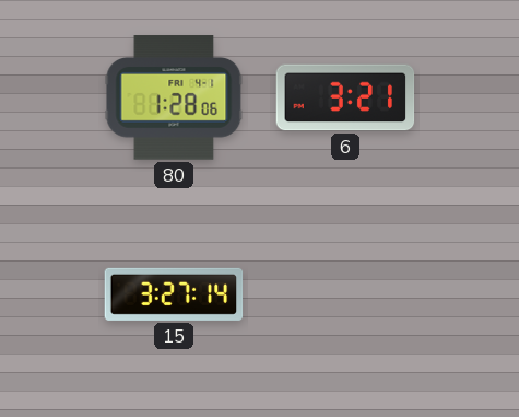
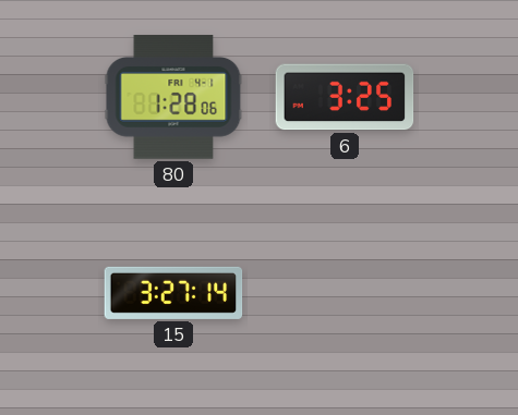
6: 3:21 -> 3:25 (345, 97)
